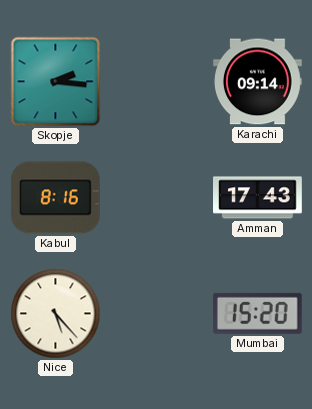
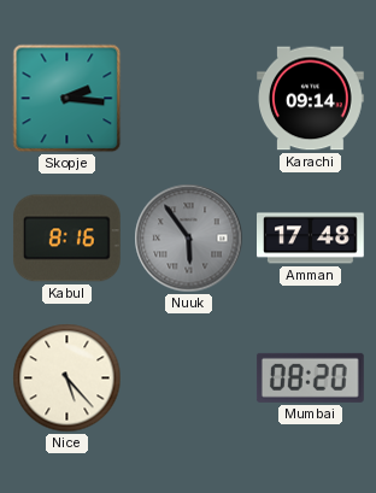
Nuuk: none -> 5:54 (189, 239)
Amman: 17:43 -> 17:48 (311, 239)
Mumbai: 15:20 -> 08:20 (310, 377)
